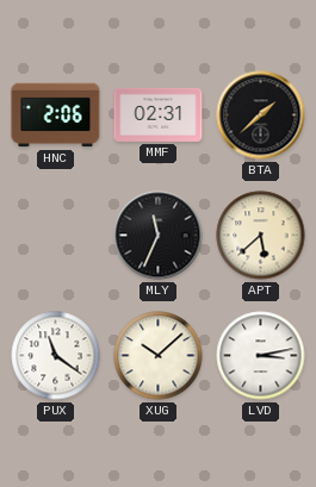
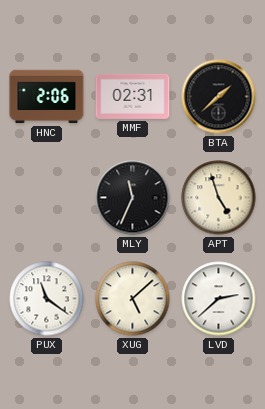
APT: 5:38 -> 4:57 (219, 198)
XUG: 10:08 -> 5:08 (133, 299)
LVD: 3:13 -> 2:38 (219, 299)
